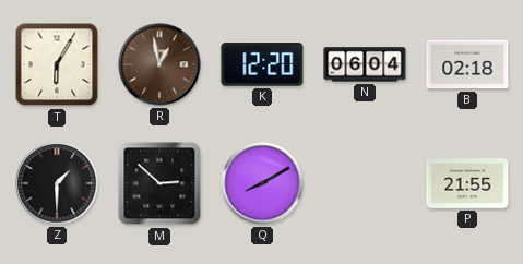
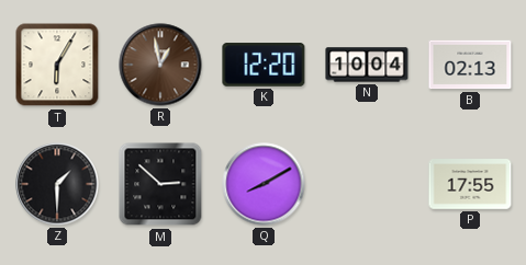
N: 06:04 -> 10:04 (367, 65)
B: 02:18 -> 02:13 (470, 65)
P: 21:55 -> 17:55 (470, 184)
